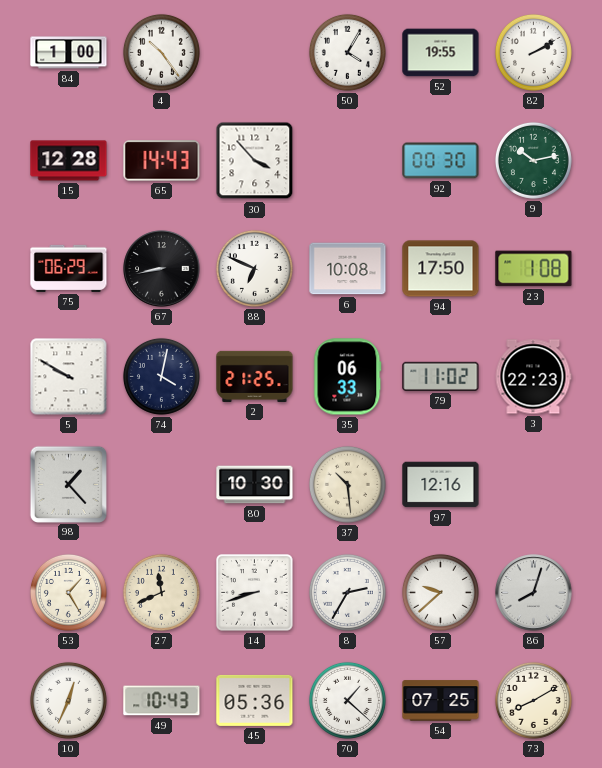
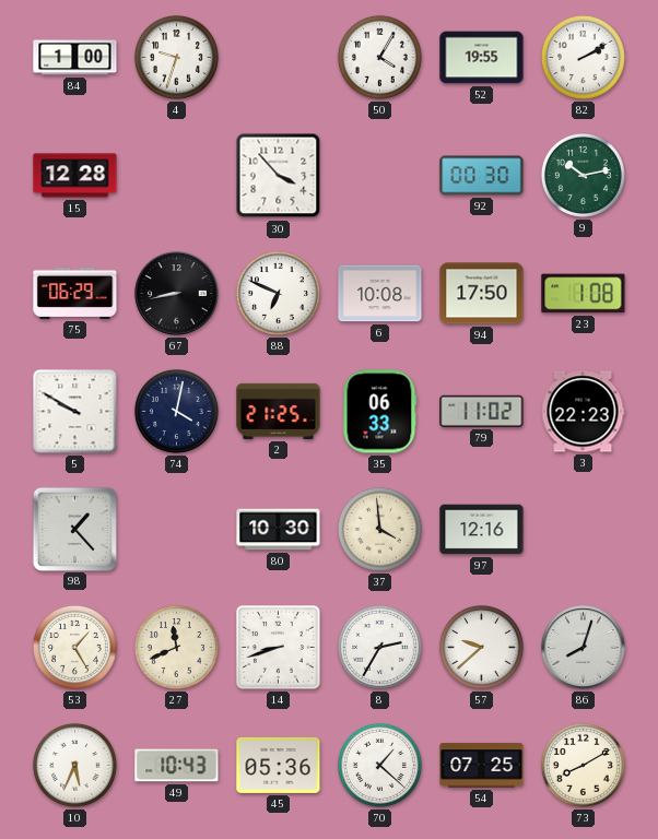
4: 10:24 -> 9:33 (176, 57)
65: 14:43 -> none (162, 161)
37: 10:29 -> 3:59 (379, 529)
10: 12:34 -> 5:34 (74, 765)
